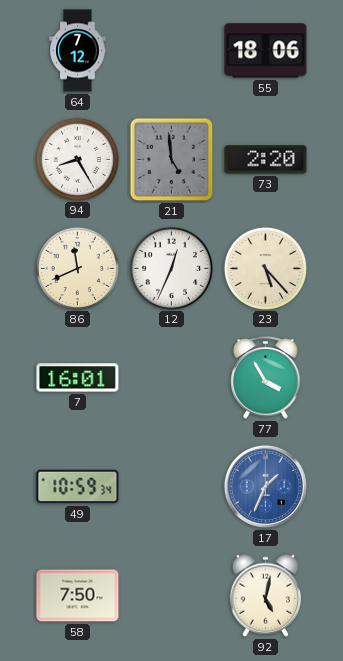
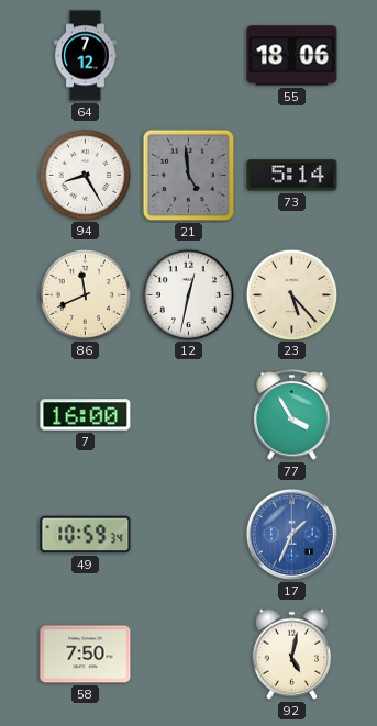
73: 2:20 -> 5:14 (292, 176)
12: 12:34 -> 12:32 (188, 294)
7: 16:01 -> 16:00 (86, 415)
